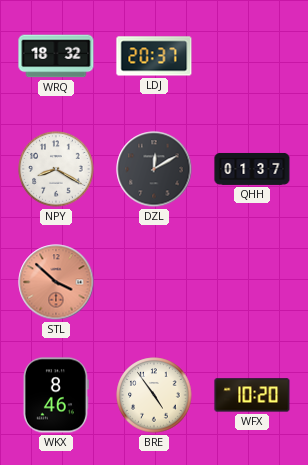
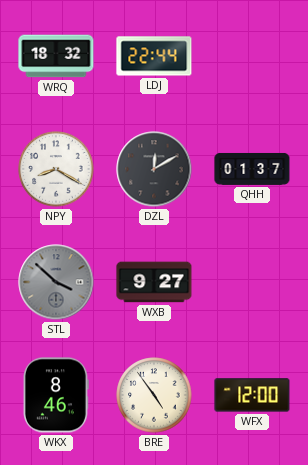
LDJ: 20:37 -> 22:44 (154, 56)
STL dial: salmon -> grey (56, 282)
WXB: none -> 9:27 (154, 282)
WFX: 10:20 -> 12:00 (252, 395)
